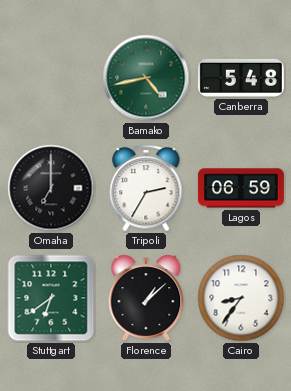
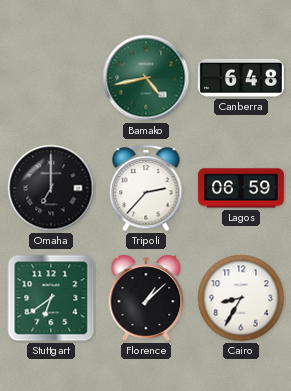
Canberra: 5:48 -> 6:48 (241, 78)
Tripoli: 2:35 -> 2:37 (146, 188)
Cairo: 8:36 -> 8:35 (241, 298)
